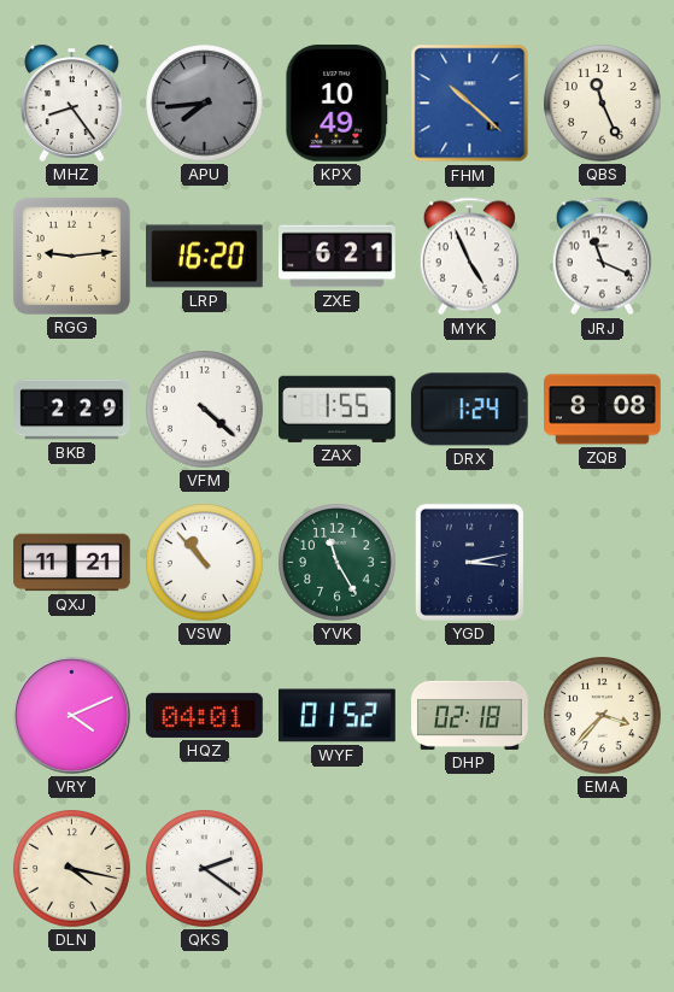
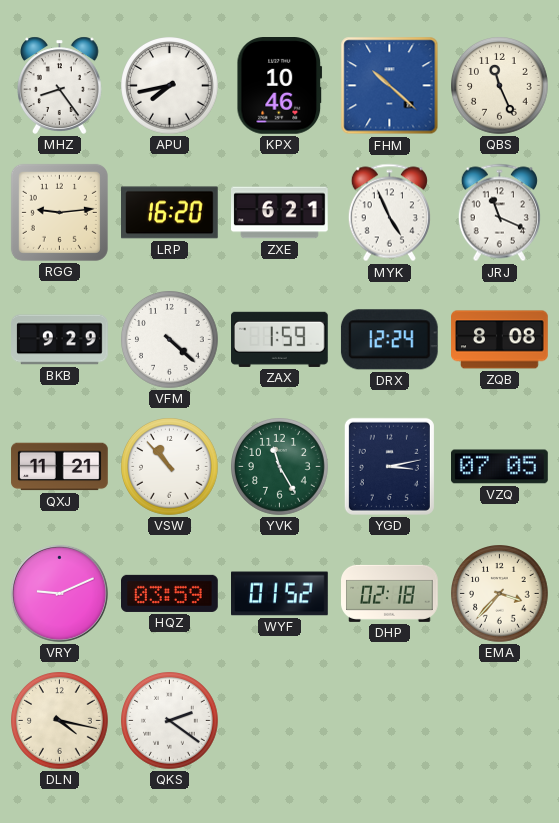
APU: 7:44 -> 7:43 (170, 86)
APU dial: grey -> white (170, 86)
KPX: 10:49 -> 10:46 (280, 86)
BKB: 2:29 -> 9:29 (60, 340)
ZAX: 1:55 -> 1:59 (280, 339)
DRX: 1:24 -> 12:24 (389, 340)
VZQ: none -> 07:05 (500, 467)
VRY: 4:11 -> 9:11 (59, 593)
HQZ: 04:01 -> 03:59 (170, 593)
